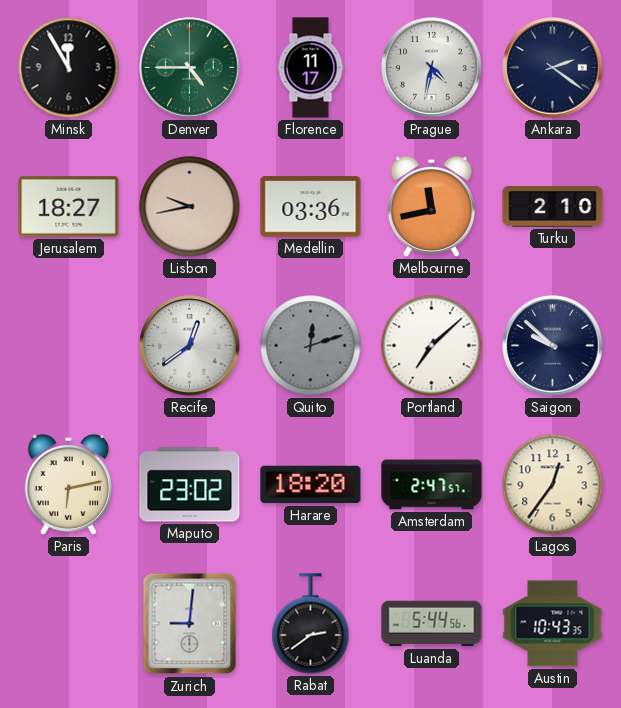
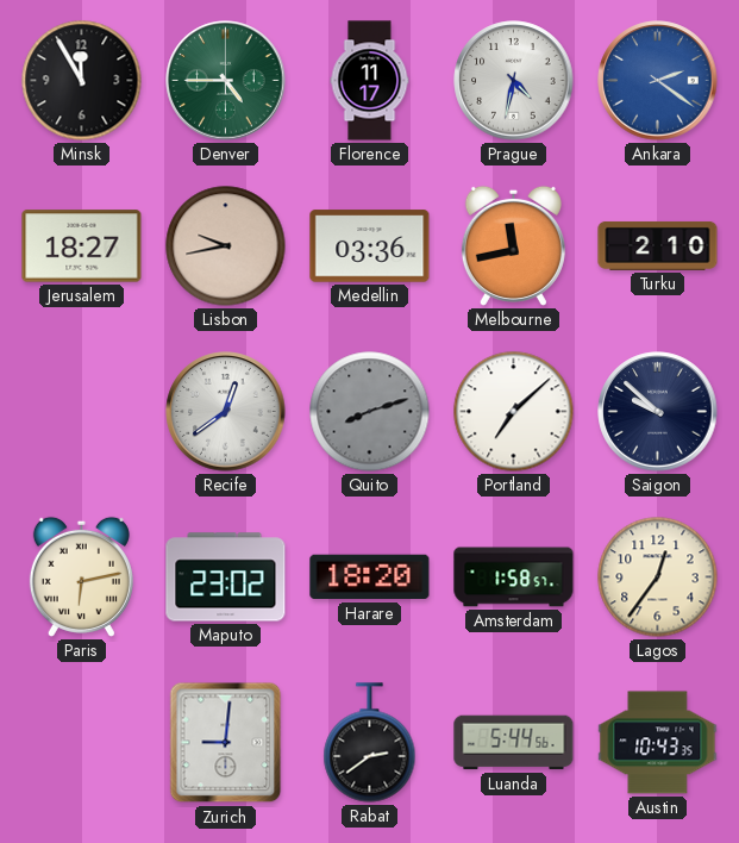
Ankara dial: navy -> blue (658, 81)
Quito: 12:12 -> 8:12 (370, 412)
Amsterdam: 2:47 -> 1:58 (514, 577)
